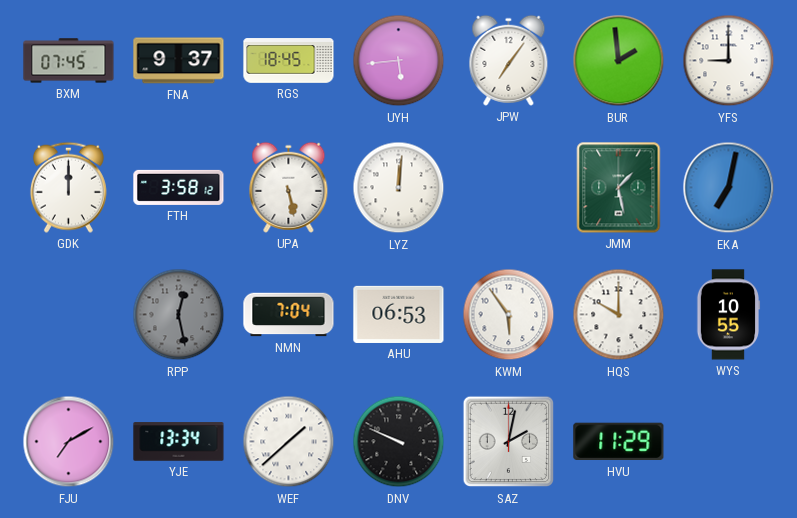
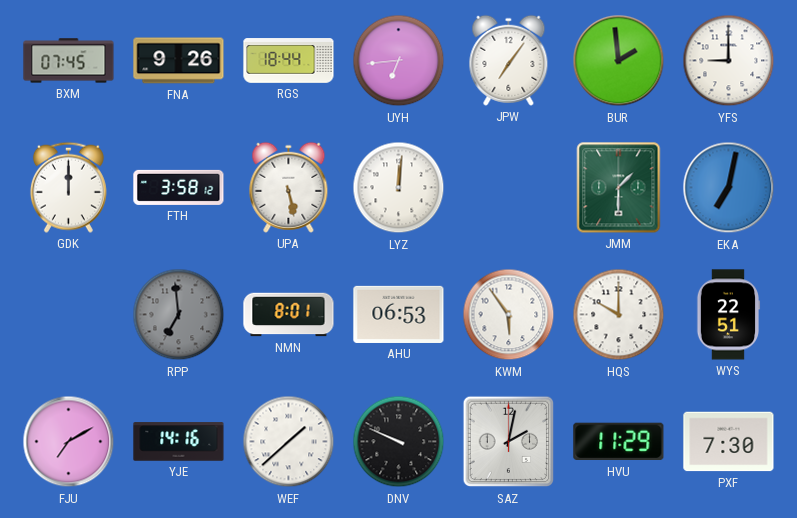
FNA: 9:37 -> 9:26 (179, 61)
RGS: 18:45 -> 18:44 (289, 61)
UYH: 5:44 -> 6:44 (399, 61)
JMM: 1:28 -> 1:30 (619, 188)
RPP: 12:28 -> 6:59 (179, 315)
NMN: 7:04 -> 8:01 (289, 315)
WYS: 10:55 -> 22:51 (728, 315)
YJE: 13:34 -> 14:16 (179, 442)
PXF: none -> 7:30 (729, 442)
